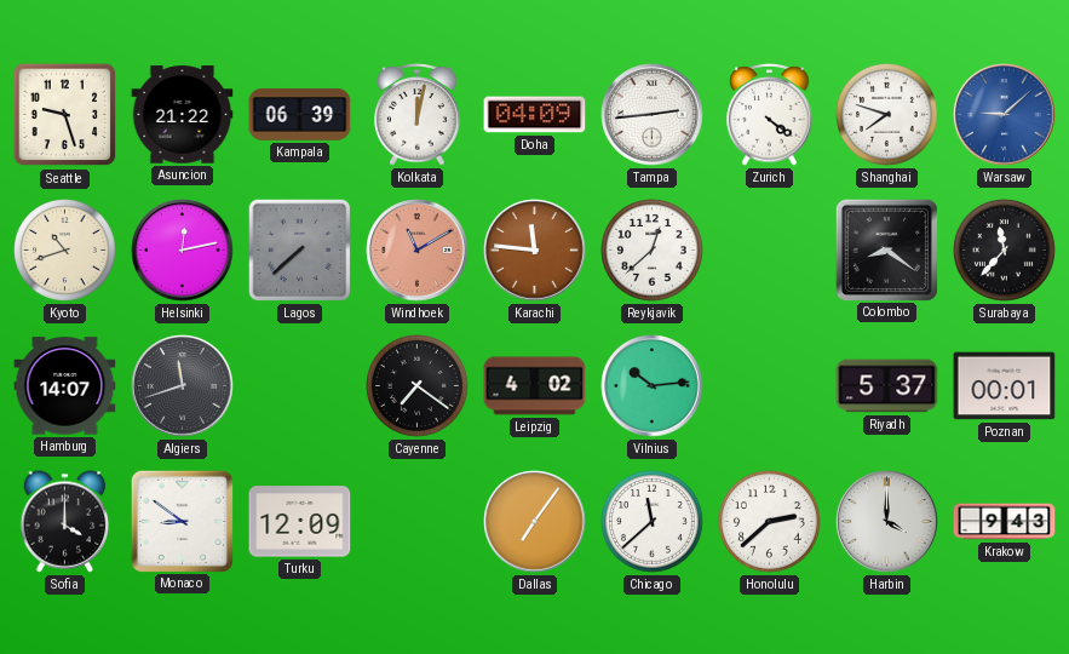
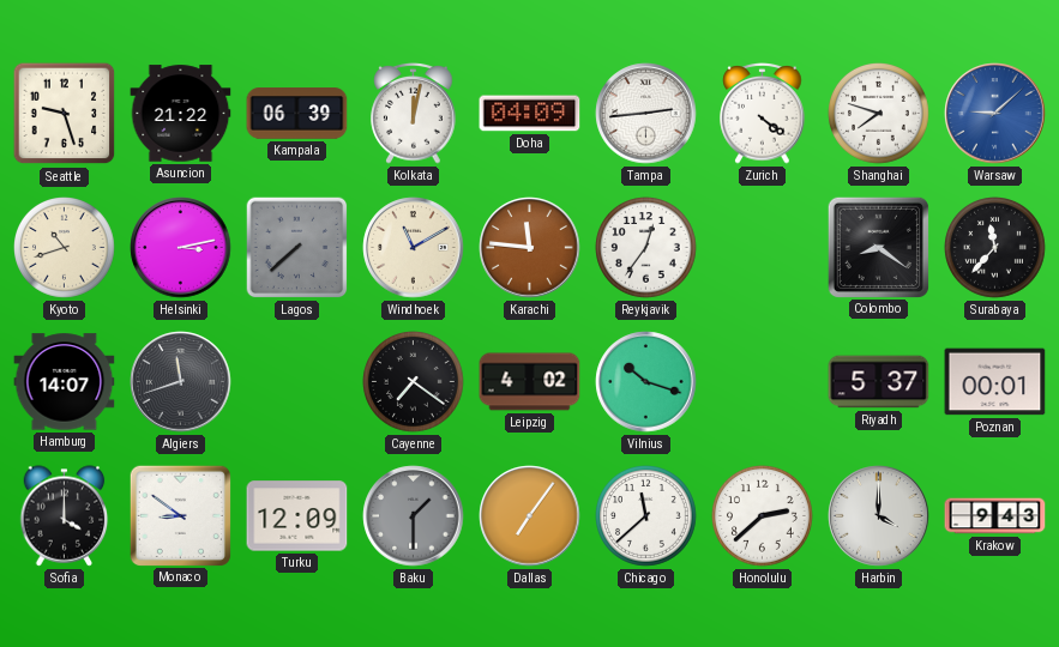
Helsinki: 12:13 -> 3:13 (181, 248)
Windhoek dial: salmon -> cream (414, 248)
Reykjavik: 12:38 -> 12:36 (646, 248)
Vilnius: 10:14 -> 10:18 (646, 382)
Baku: none -> 1:30 (414, 516)
